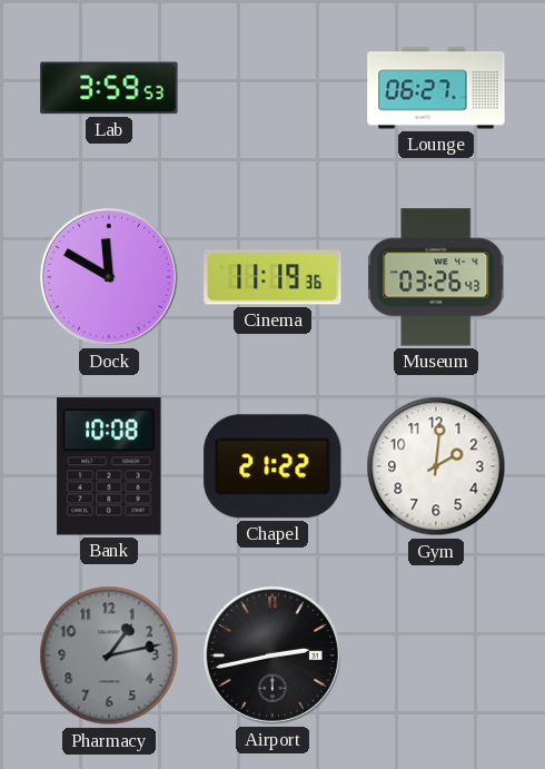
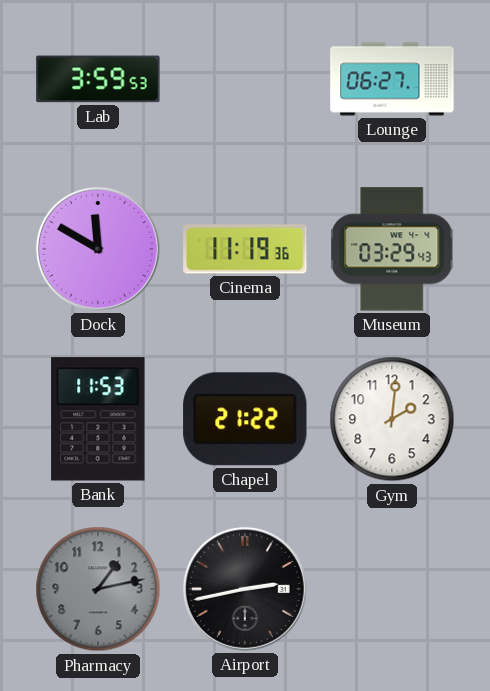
Museum: 03:26 -> 03:29 (392, 249)
Bank: 10:08 -> 11:53 (98, 419)
